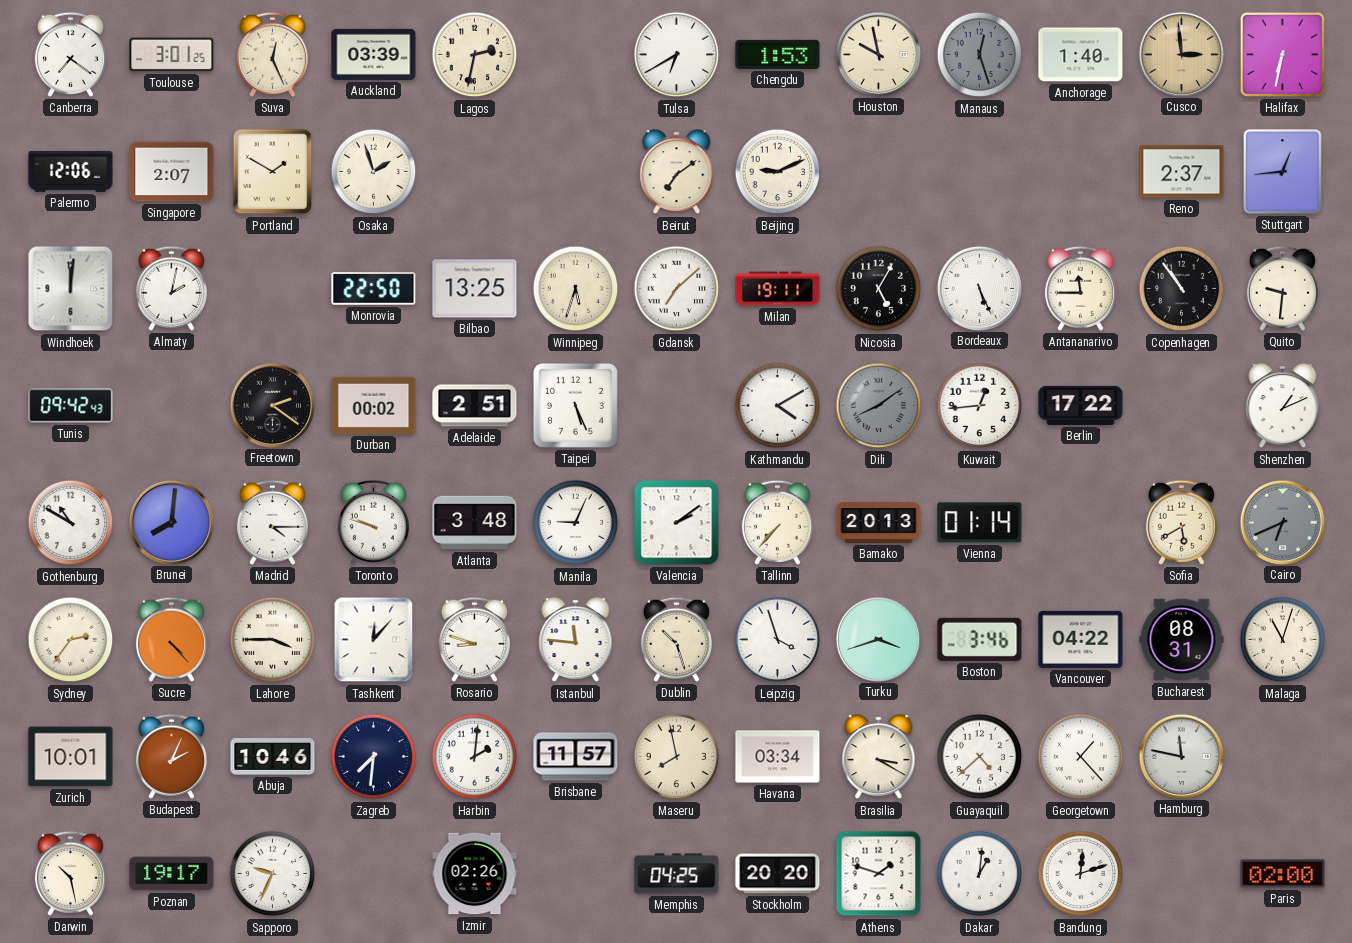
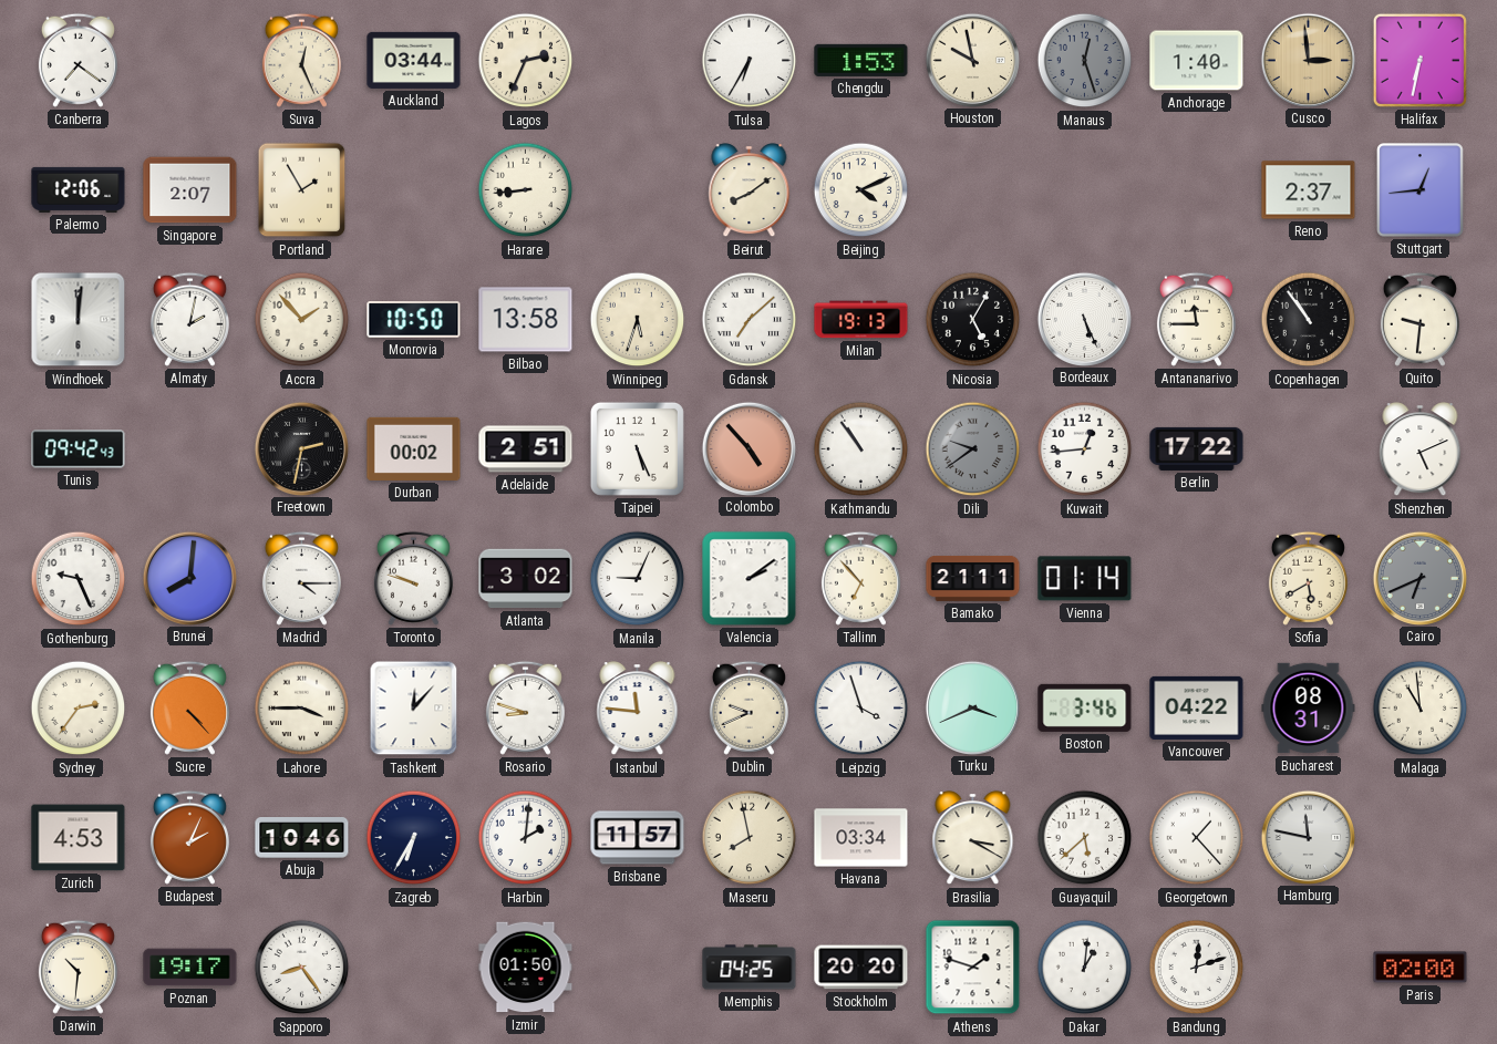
Toulouse: 3:01 -> none (172, 55)
Auckland: 03:39 -> 03:44 (414, 60)
Lagos: 2:32 -> 2:34 (526, 61)
Tulsa: 6:40 -> 6:35 (750, 61)
Portland: 1:50 -> 1:55 (302, 190)
Osaka: 1:57 -> none (374, 172)
Harare: none -> 8:44 (526, 190)
Beirut: 7:09 -> 8:09 (750, 190)
Beijing: 9:11 -> 4:11 (861, 190)
Accra: none -> 1:53 (302, 320)
Monrovia: 22:50 -> 10:50 (414, 320)
Bilbao: 13:25 -> 13:58 (526, 320)
Milan: 19:11 -> 19:13 (861, 320)
Freetown: 2:21 -> 2:32 (301, 448)
Colombo: none -> 4:53 (748, 448)
Kathmandu: 4:10 -> 10:54 (861, 449)
Dili: 8:09 -> 9:39 (973, 449)
Shenzhen: 1:11 -> 5:11 (1421, 449)
Gothenburg: 10:50 -> 9:26 (79, 579)
Atlanta: 3:48 -> 3:02 (526, 579)
Tallinn: 7:37 -> 6:53 (860, 578)
Bamako: 20:13 -> 21:11 (973, 578)
Dublin: 10:27 -> 9:41 (748, 707)
Turku: 3:42 -> 3:41 (972, 707)
Malaga: 11:03 -> 10:59 (1421, 709)
Zurich: 10:01 -> 4:53 (79, 838)
Zagreb: 7:31 -> 6:35 (414, 838)
Guayaquil: 4:38 -> 5:38 (1085, 838)
Darwin: 10:28 -> 10:31 (78, 967)
Sapporo: 9:34 -> 8:24 (302, 968)
Izmir: 02:26 -> 01:50 (526, 968)
